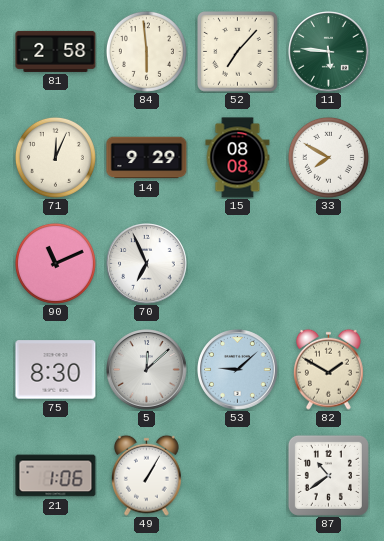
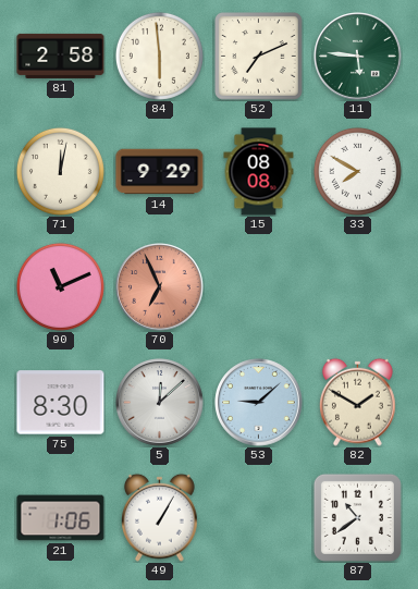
52: 7:07 -> 7:11 (259, 57)
71: 12:04 -> 12:02 (60, 171)
70 dial: white -> salmon (160, 287)
